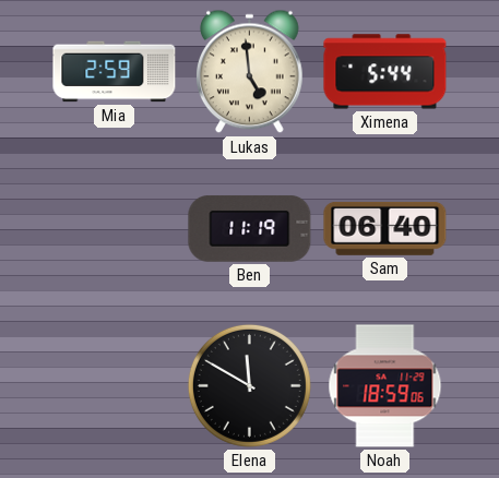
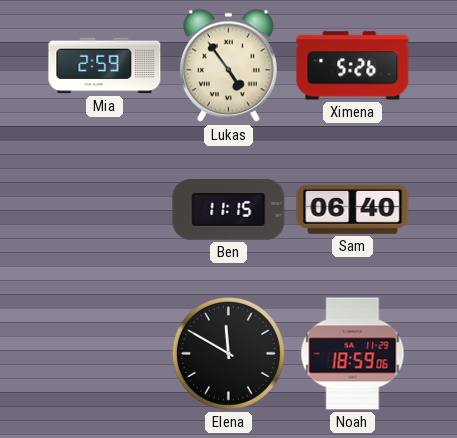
Lukas: 4:59 -> 4:54 (229, 66)
Ximena: 5:44 -> 5:26 (353, 66)
Ben: 11:19 -> 11:15 (229, 209)
